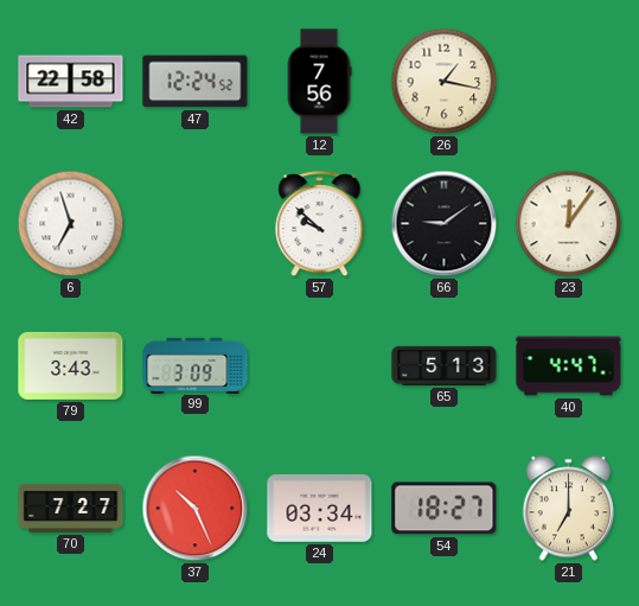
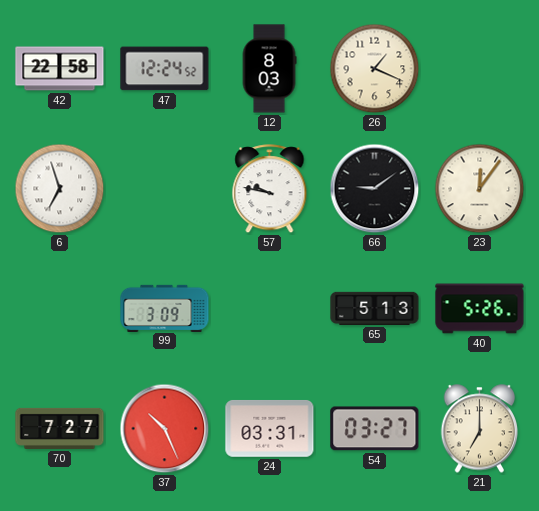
12: 7:56 -> 8:03 (269, 69)
26: 1:17 -> 1:19 (375, 69)
57: 9:52 -> 9:47 (270, 189)
79: 3:43 -> none (71, 365)
40: 4:47 -> 5:26 (480, 309)
24: 03:34 -> 03:31 (270, 429)
54: 18:27 -> 03:27 (375, 429)
